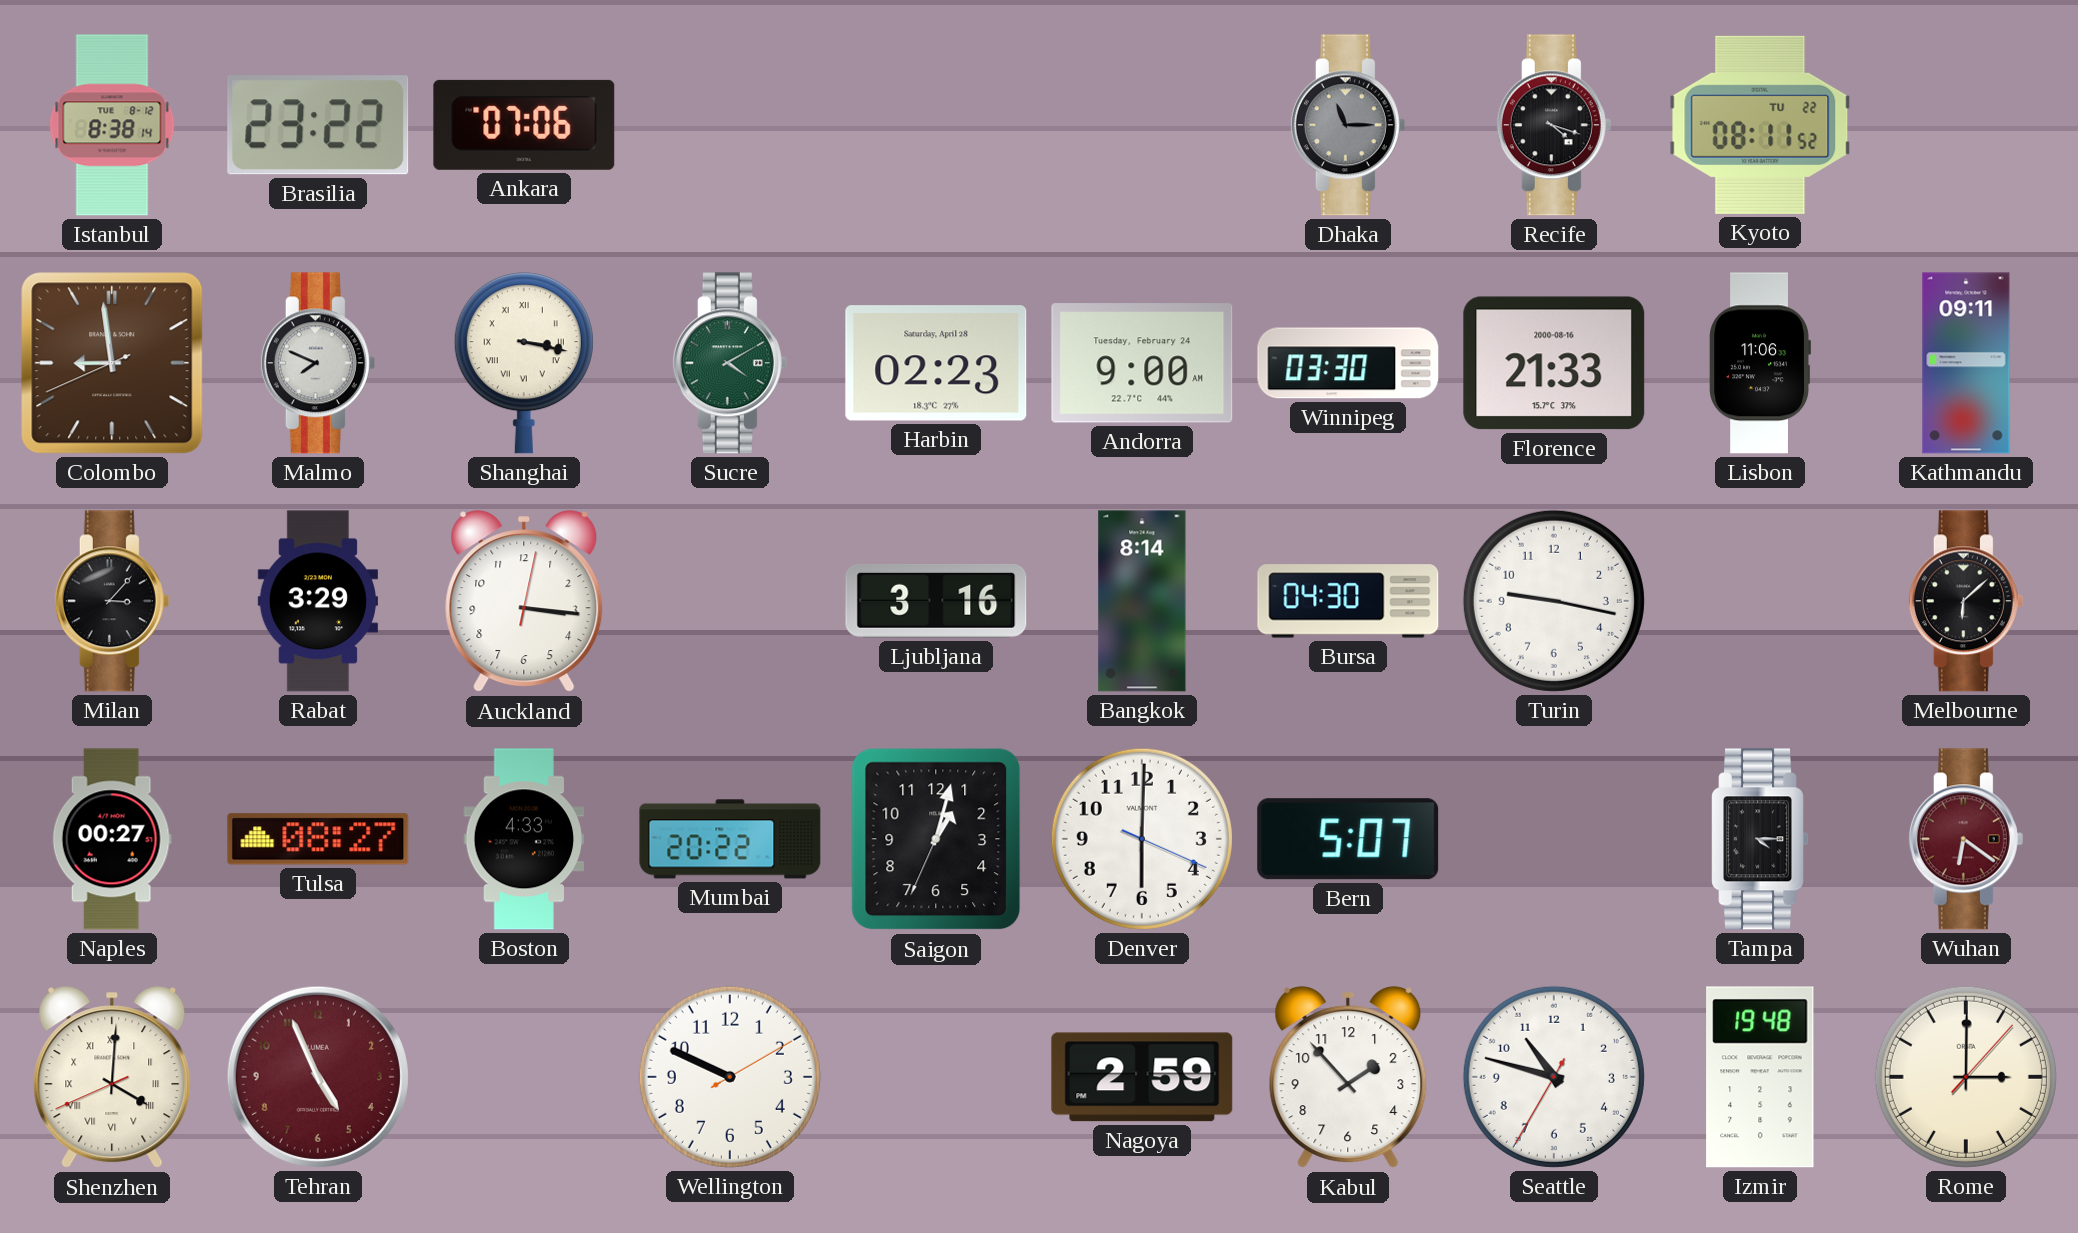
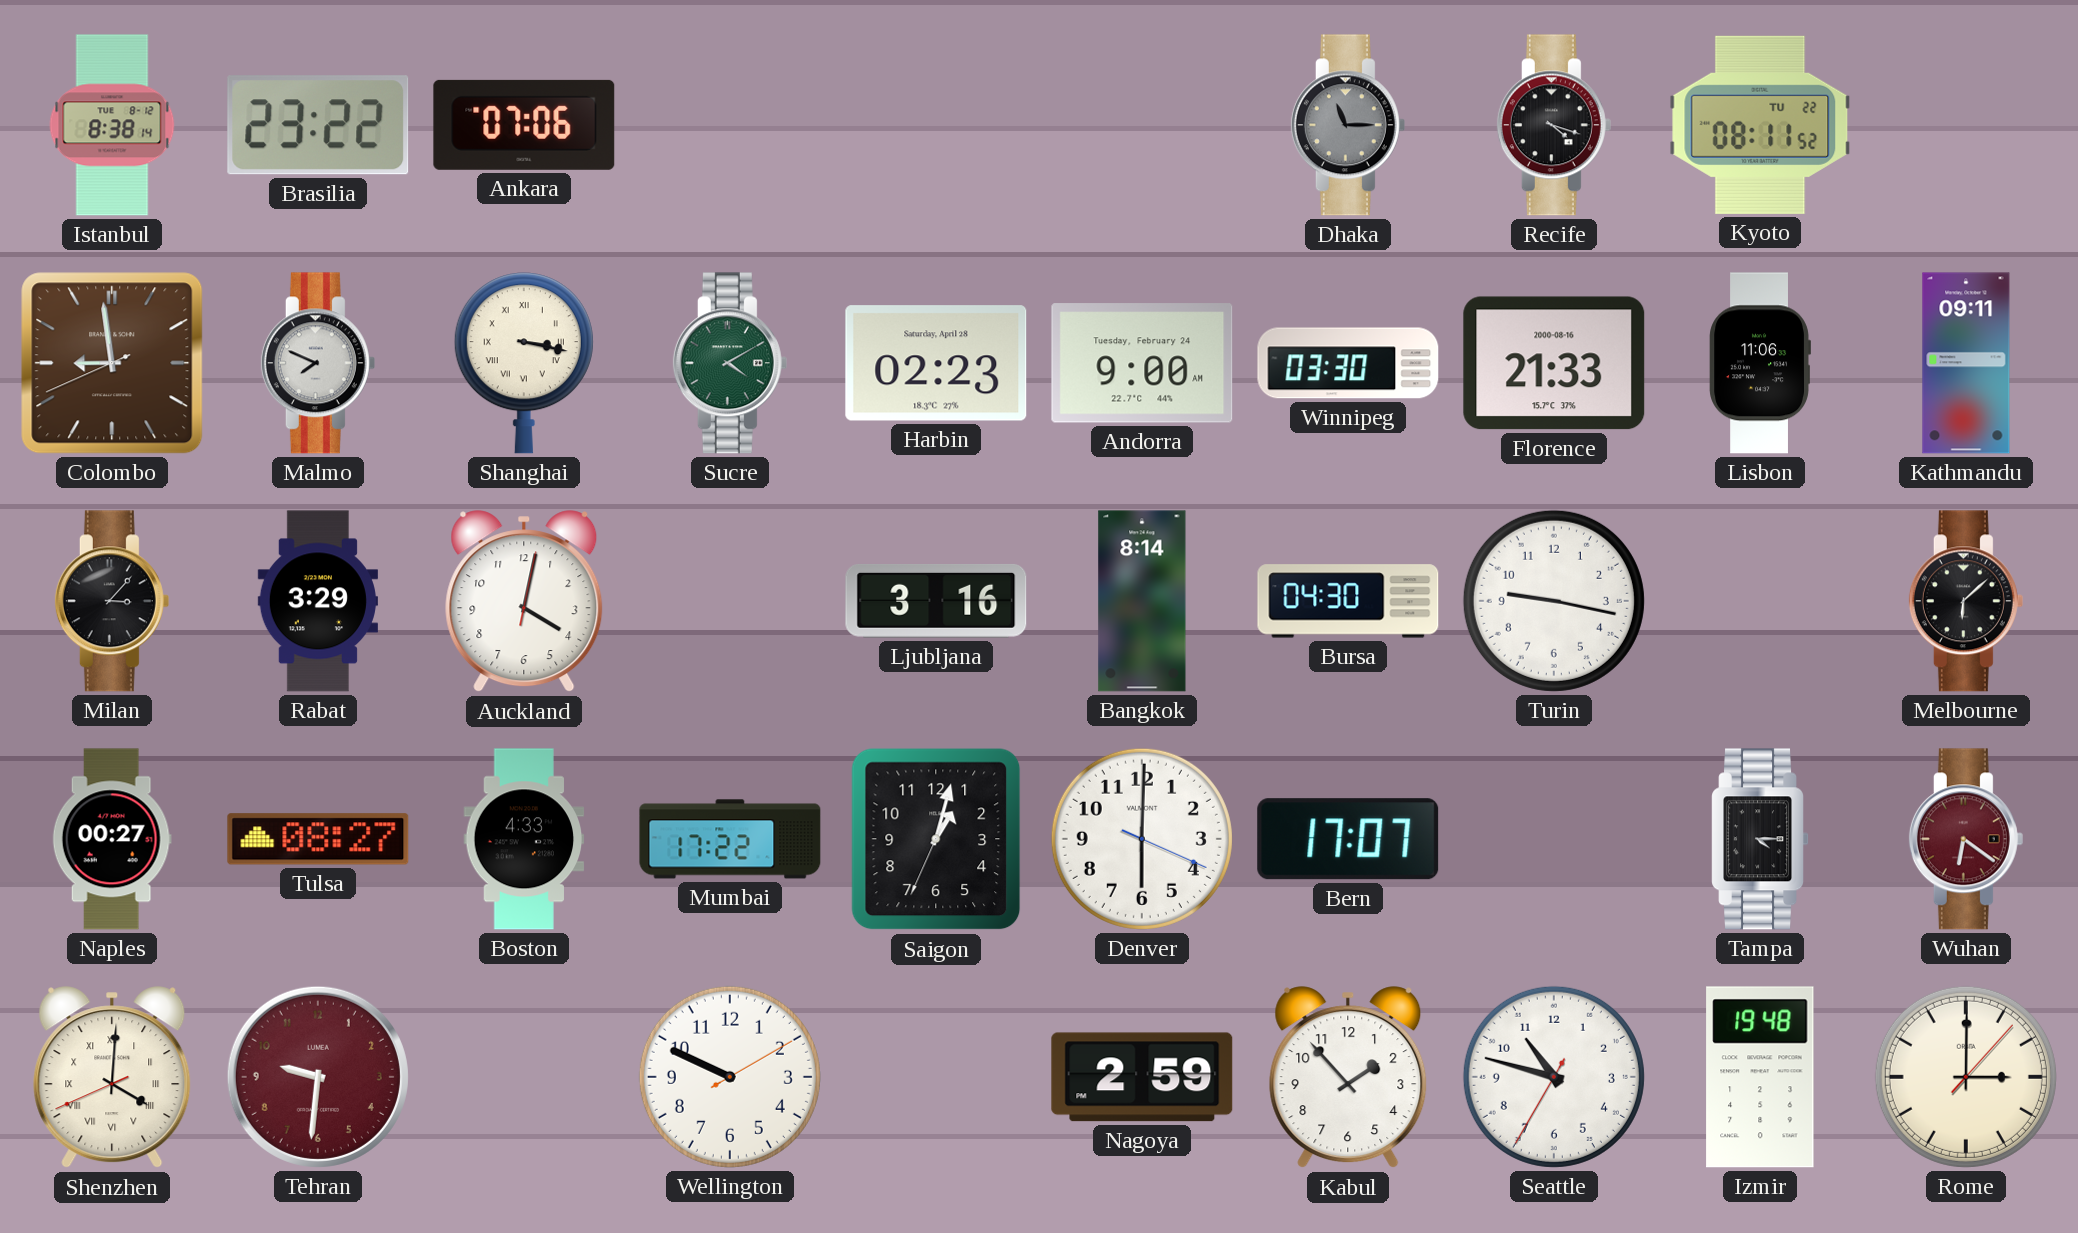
Auckland: 3:16 -> 4:02 (524, 602)
Mumbai: 20:22 -> 17:22 (730, 839)
Bern: 5:07 -> 17:07 (1348, 839)
Tehran: 4:56 -> 9:31 (318, 1077)
